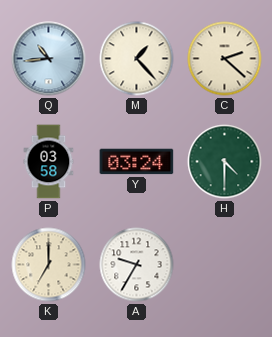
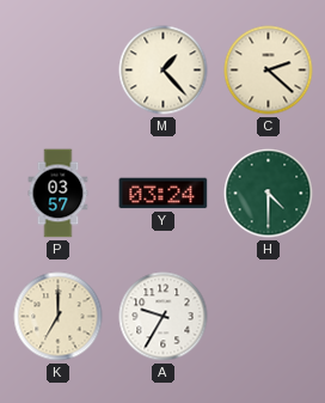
Q: 10:44 -> none (49, 59)
P: 03:58 -> 03:57 (59, 194)
